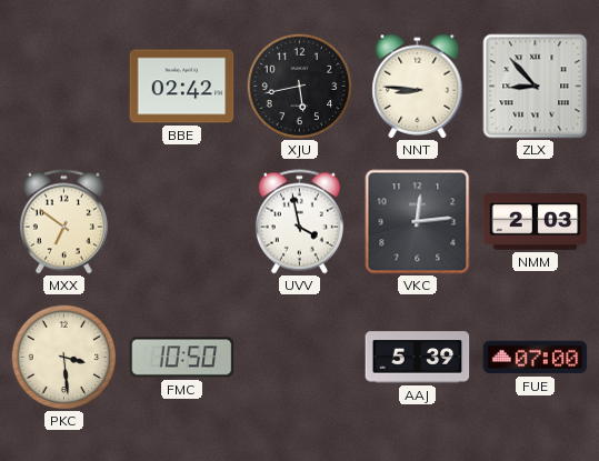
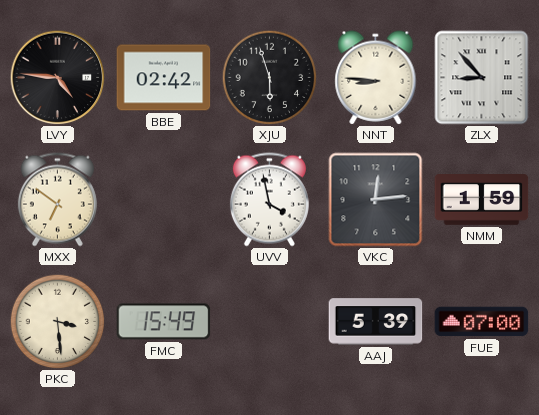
LVY: none -> 4:46 (57, 77)
XJU: 5:43 -> 5:57 (269, 77)
NMM: 2:03 -> 1:59 (482, 200)
FMC: 10:50 -> 15:49 (164, 322)
